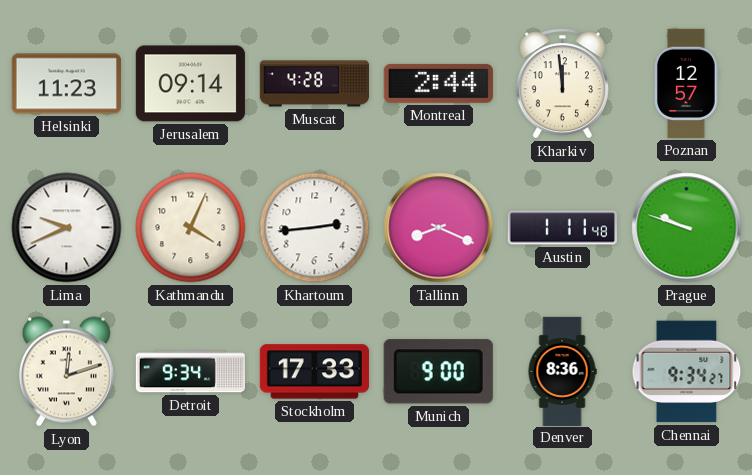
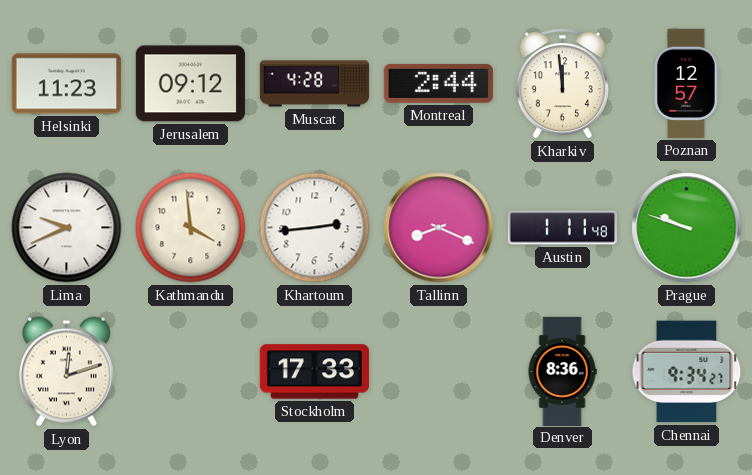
Jerusalem: 09:14 -> 09:12 (190, 84)
Kathmandu: 4:04 -> 3:59 (191, 228)
Detroit: 9:34 -> none (190, 372)
Munich: 9:00 -> none (438, 372)
